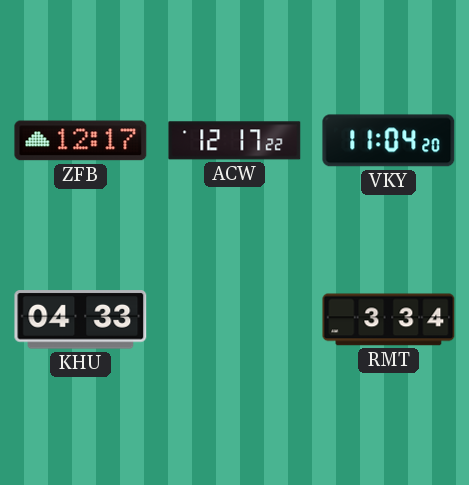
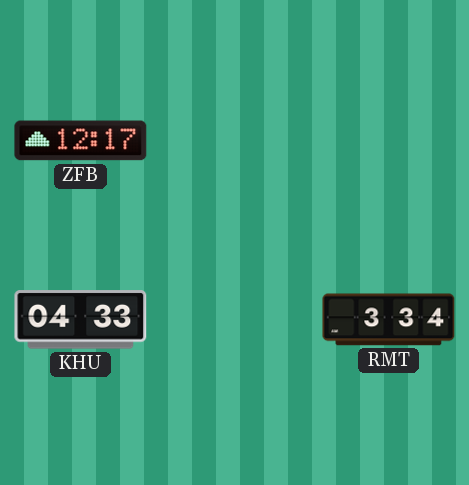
ACW: 12:17 -> none (235, 141)
VKY: 11:04 -> none (389, 141)
